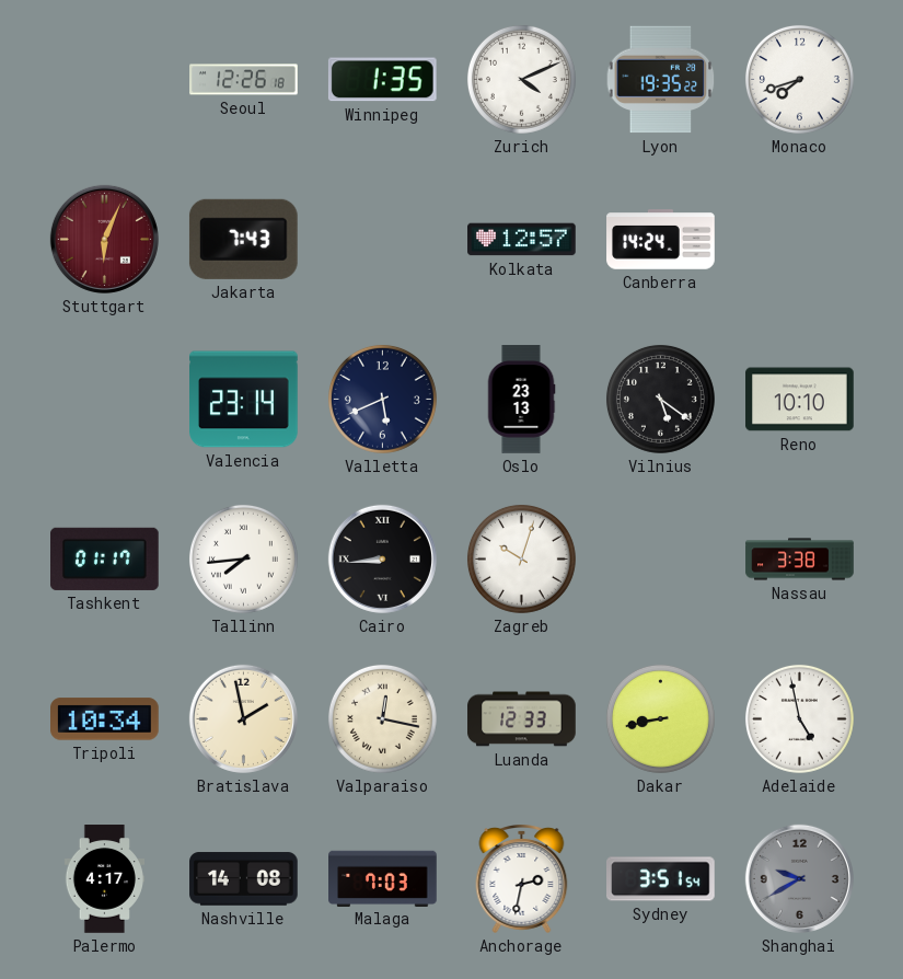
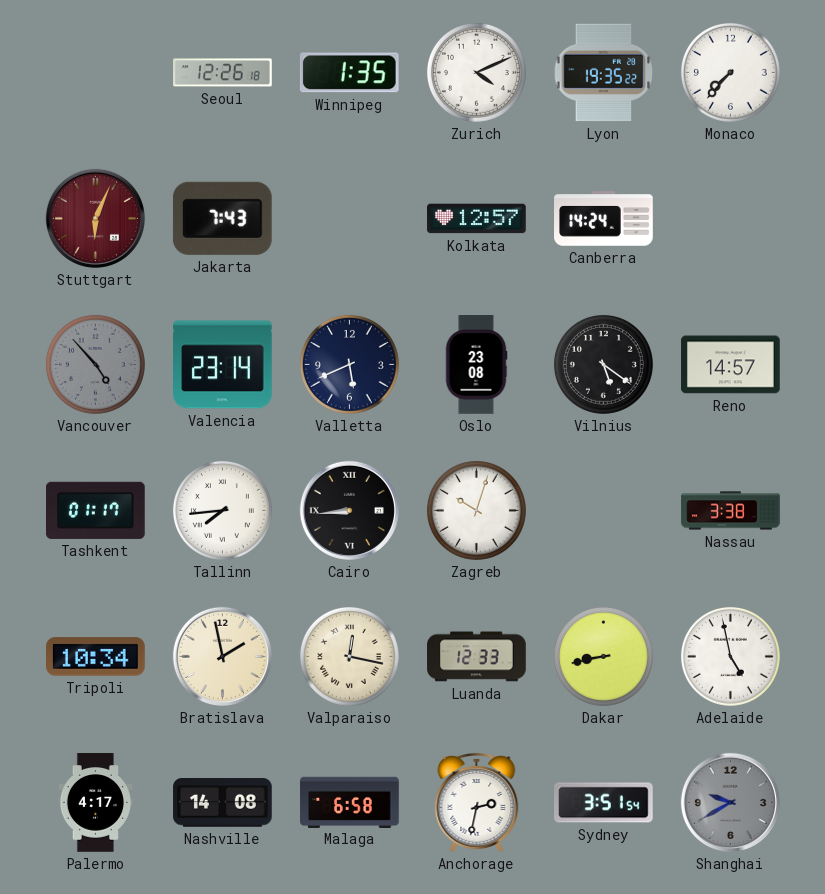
Monaco: 7:42 -> 7:37 (730, 72)
Vancouver: none -> 4:53 (95, 364)
Oslo: 23:13 -> 23:08 (476, 365)
Reno: 10:10 -> 14:57 (731, 365)
Malaga: 7:03 -> 6:58 (350, 802)
